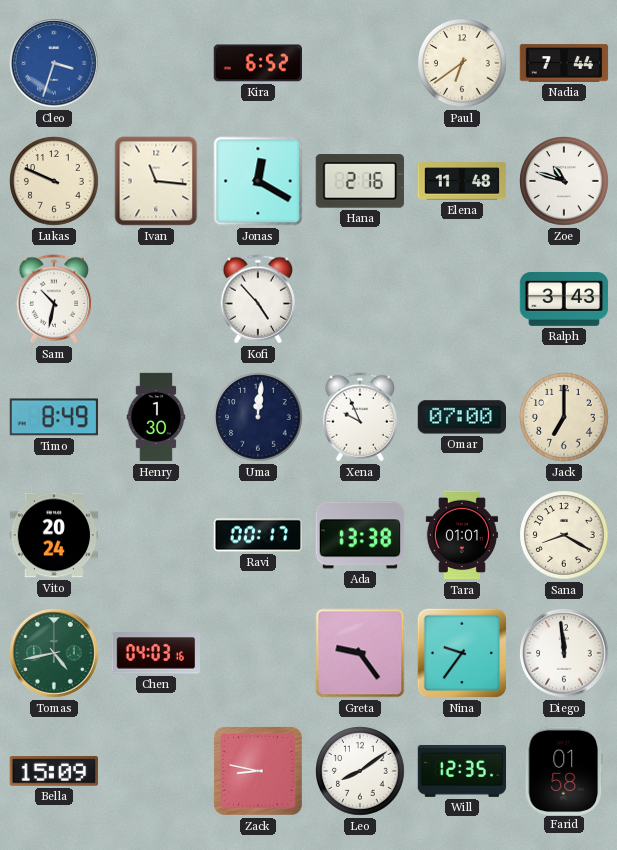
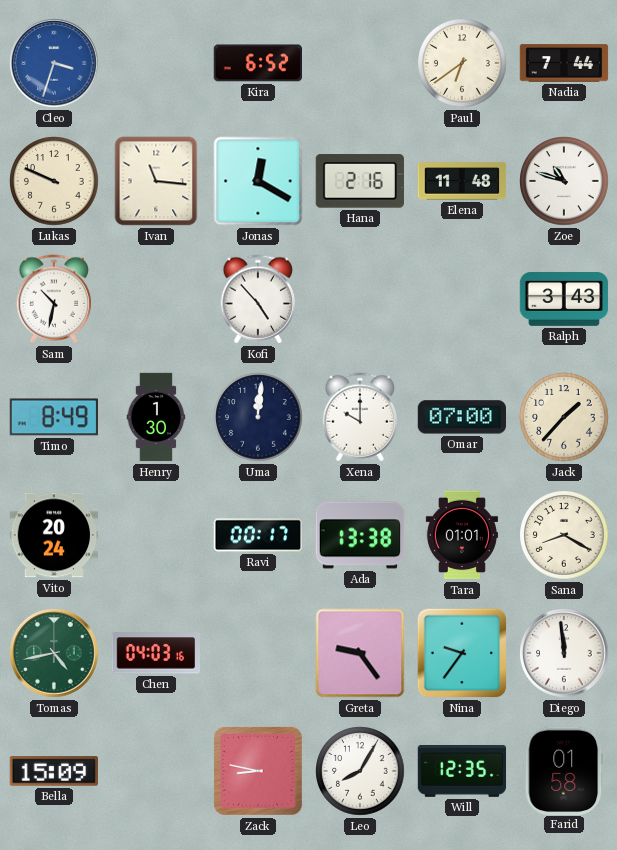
Xena: 9:56 -> 10:00 (360, 417)
Jack: 7:00 -> 1:37 (564, 417)
Leo: 8:09 -> 8:05 (360, 771)
